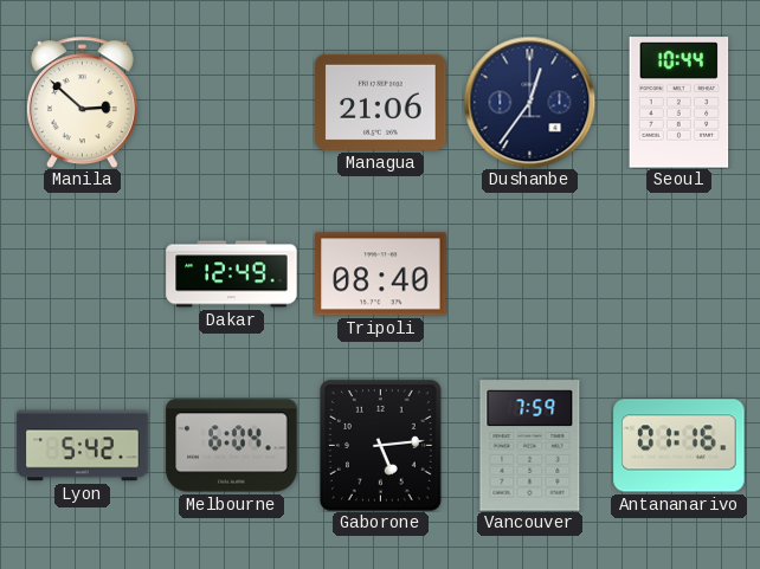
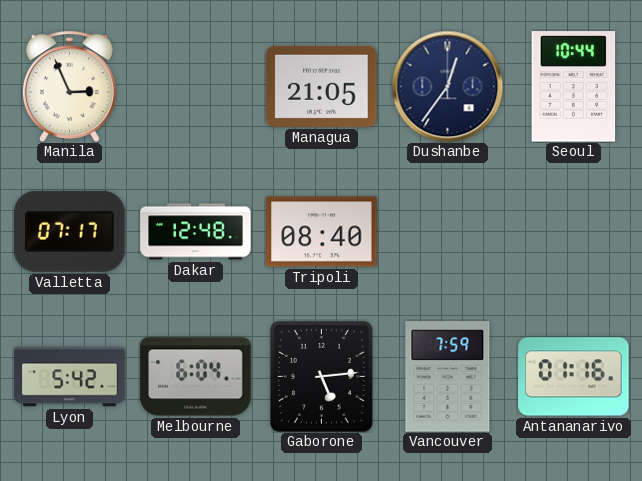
Manila: 2:52 -> 2:56 (69, 86)
Managua: 21:06 -> 21:05 (322, 86)
Valletta: none -> 07:17 (70, 231)
Dakar: 12:49 -> 12:48 (196, 232)
